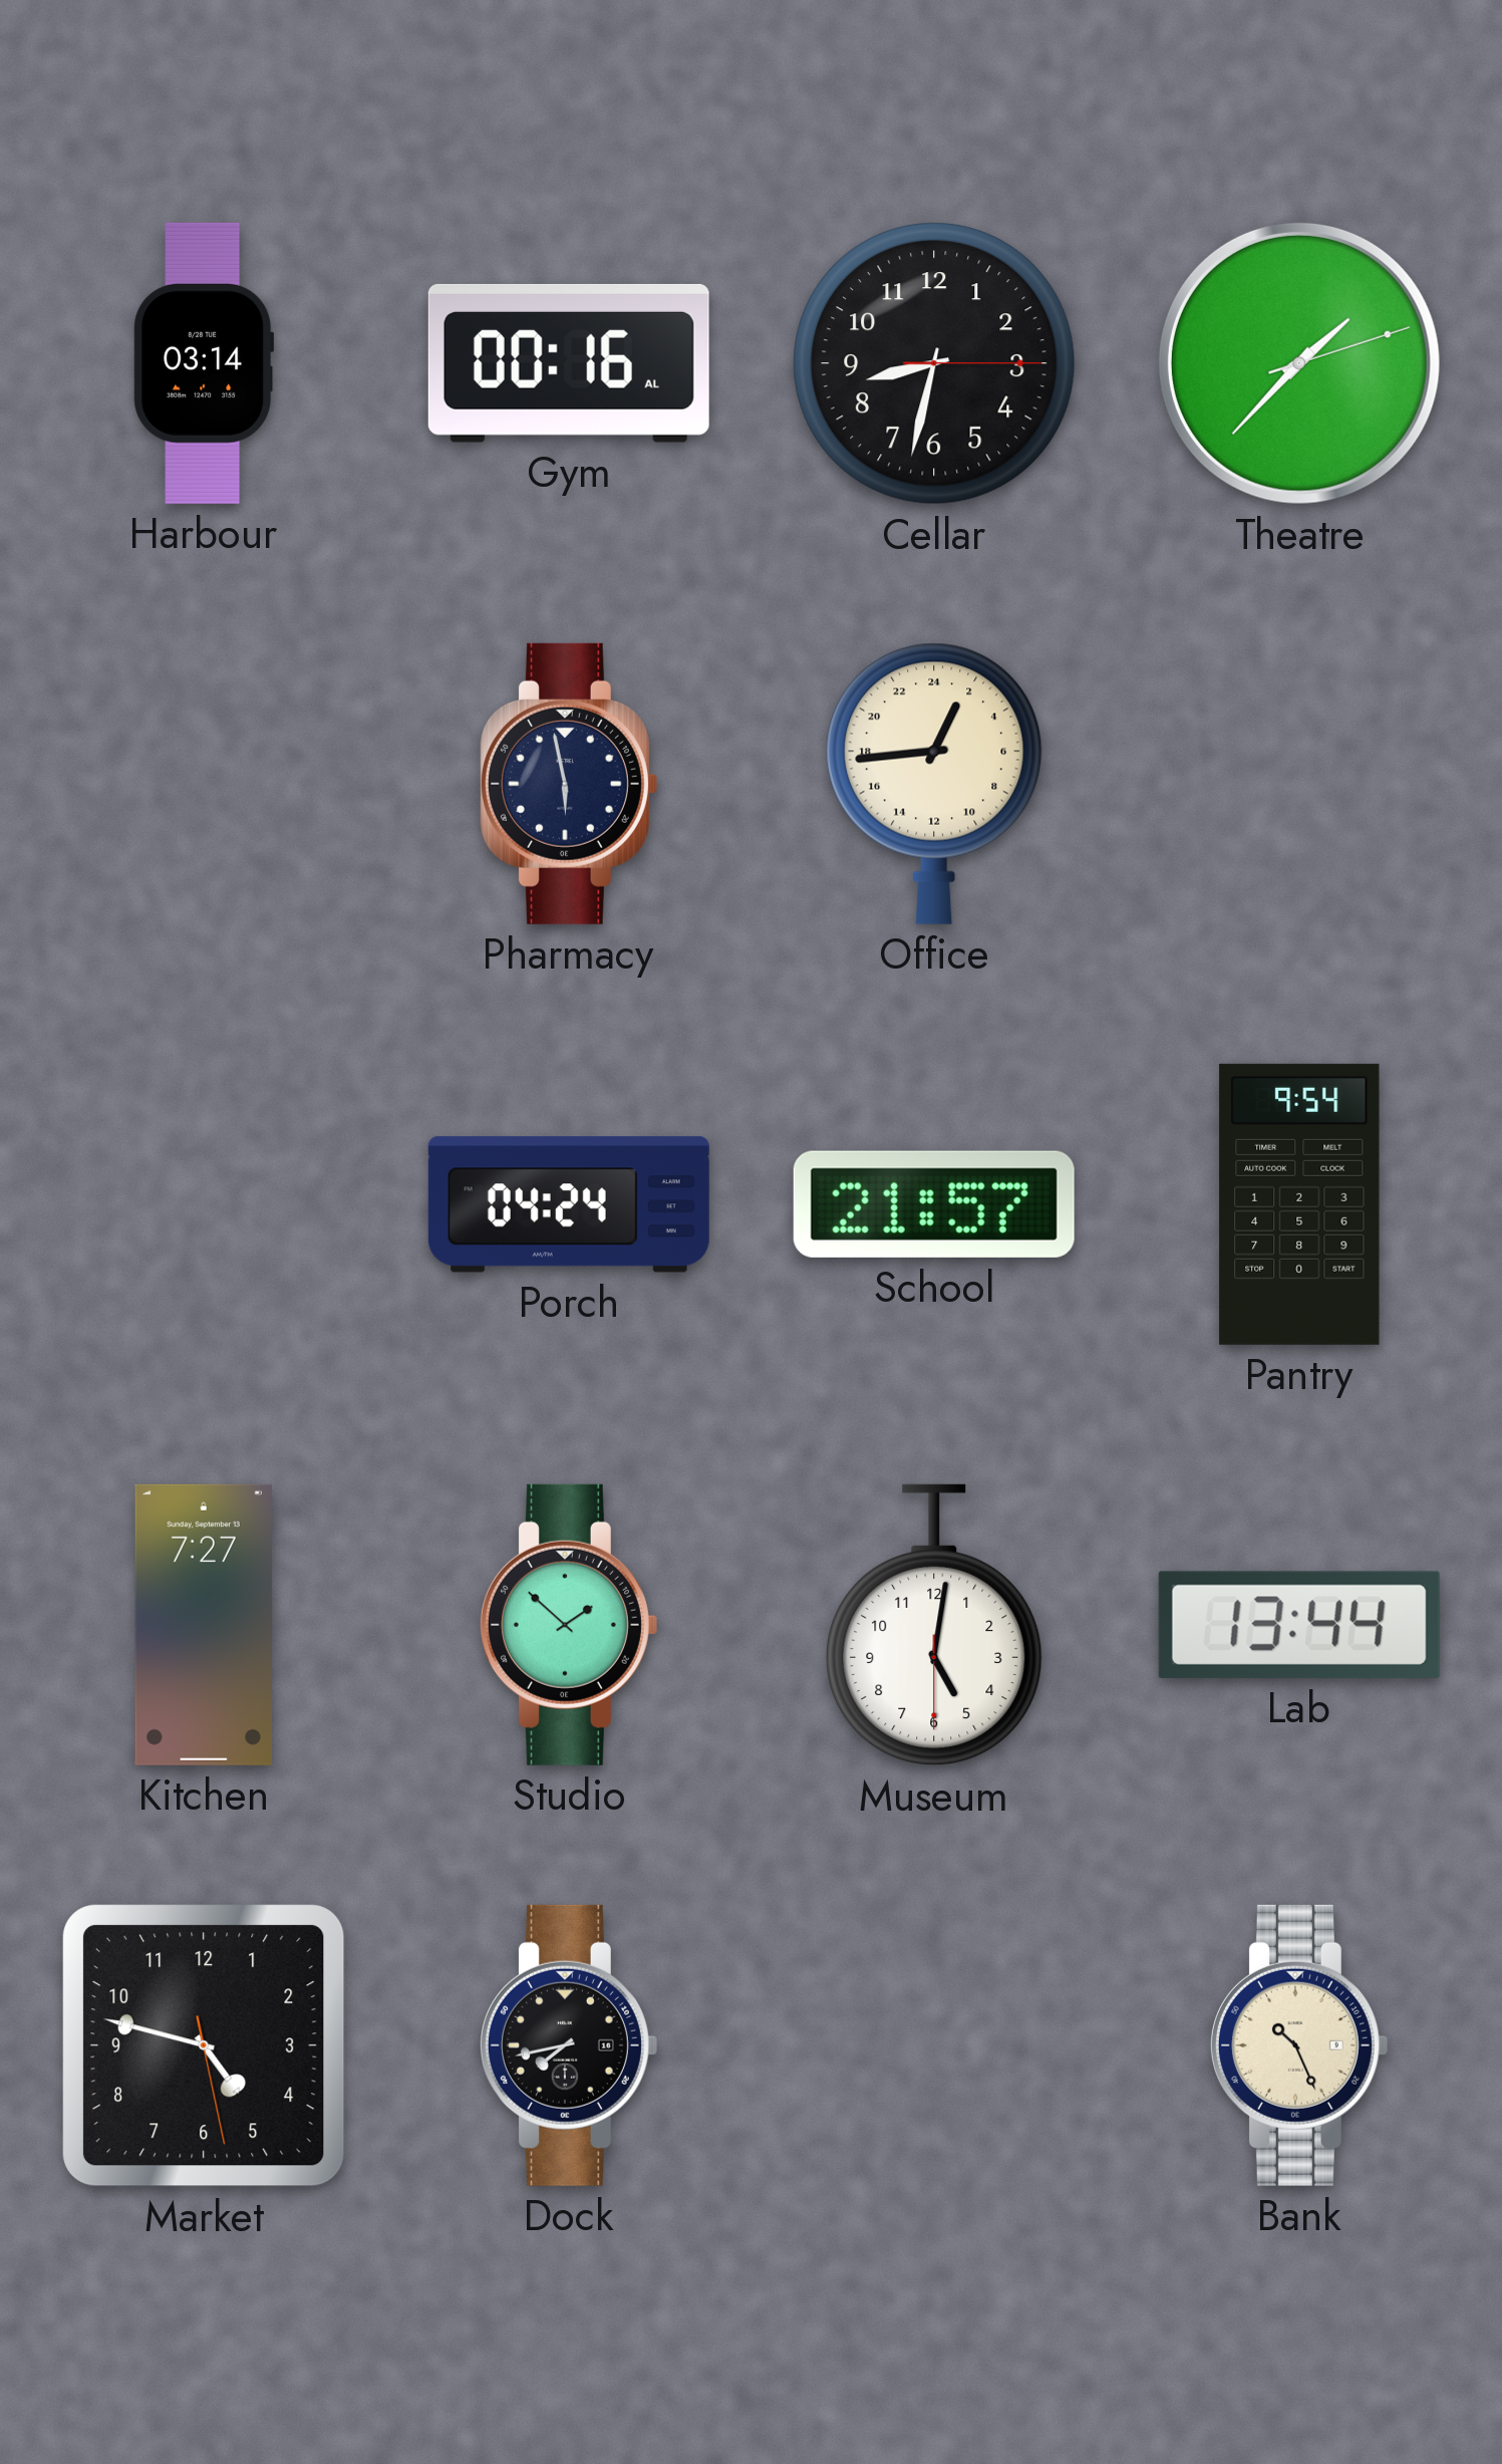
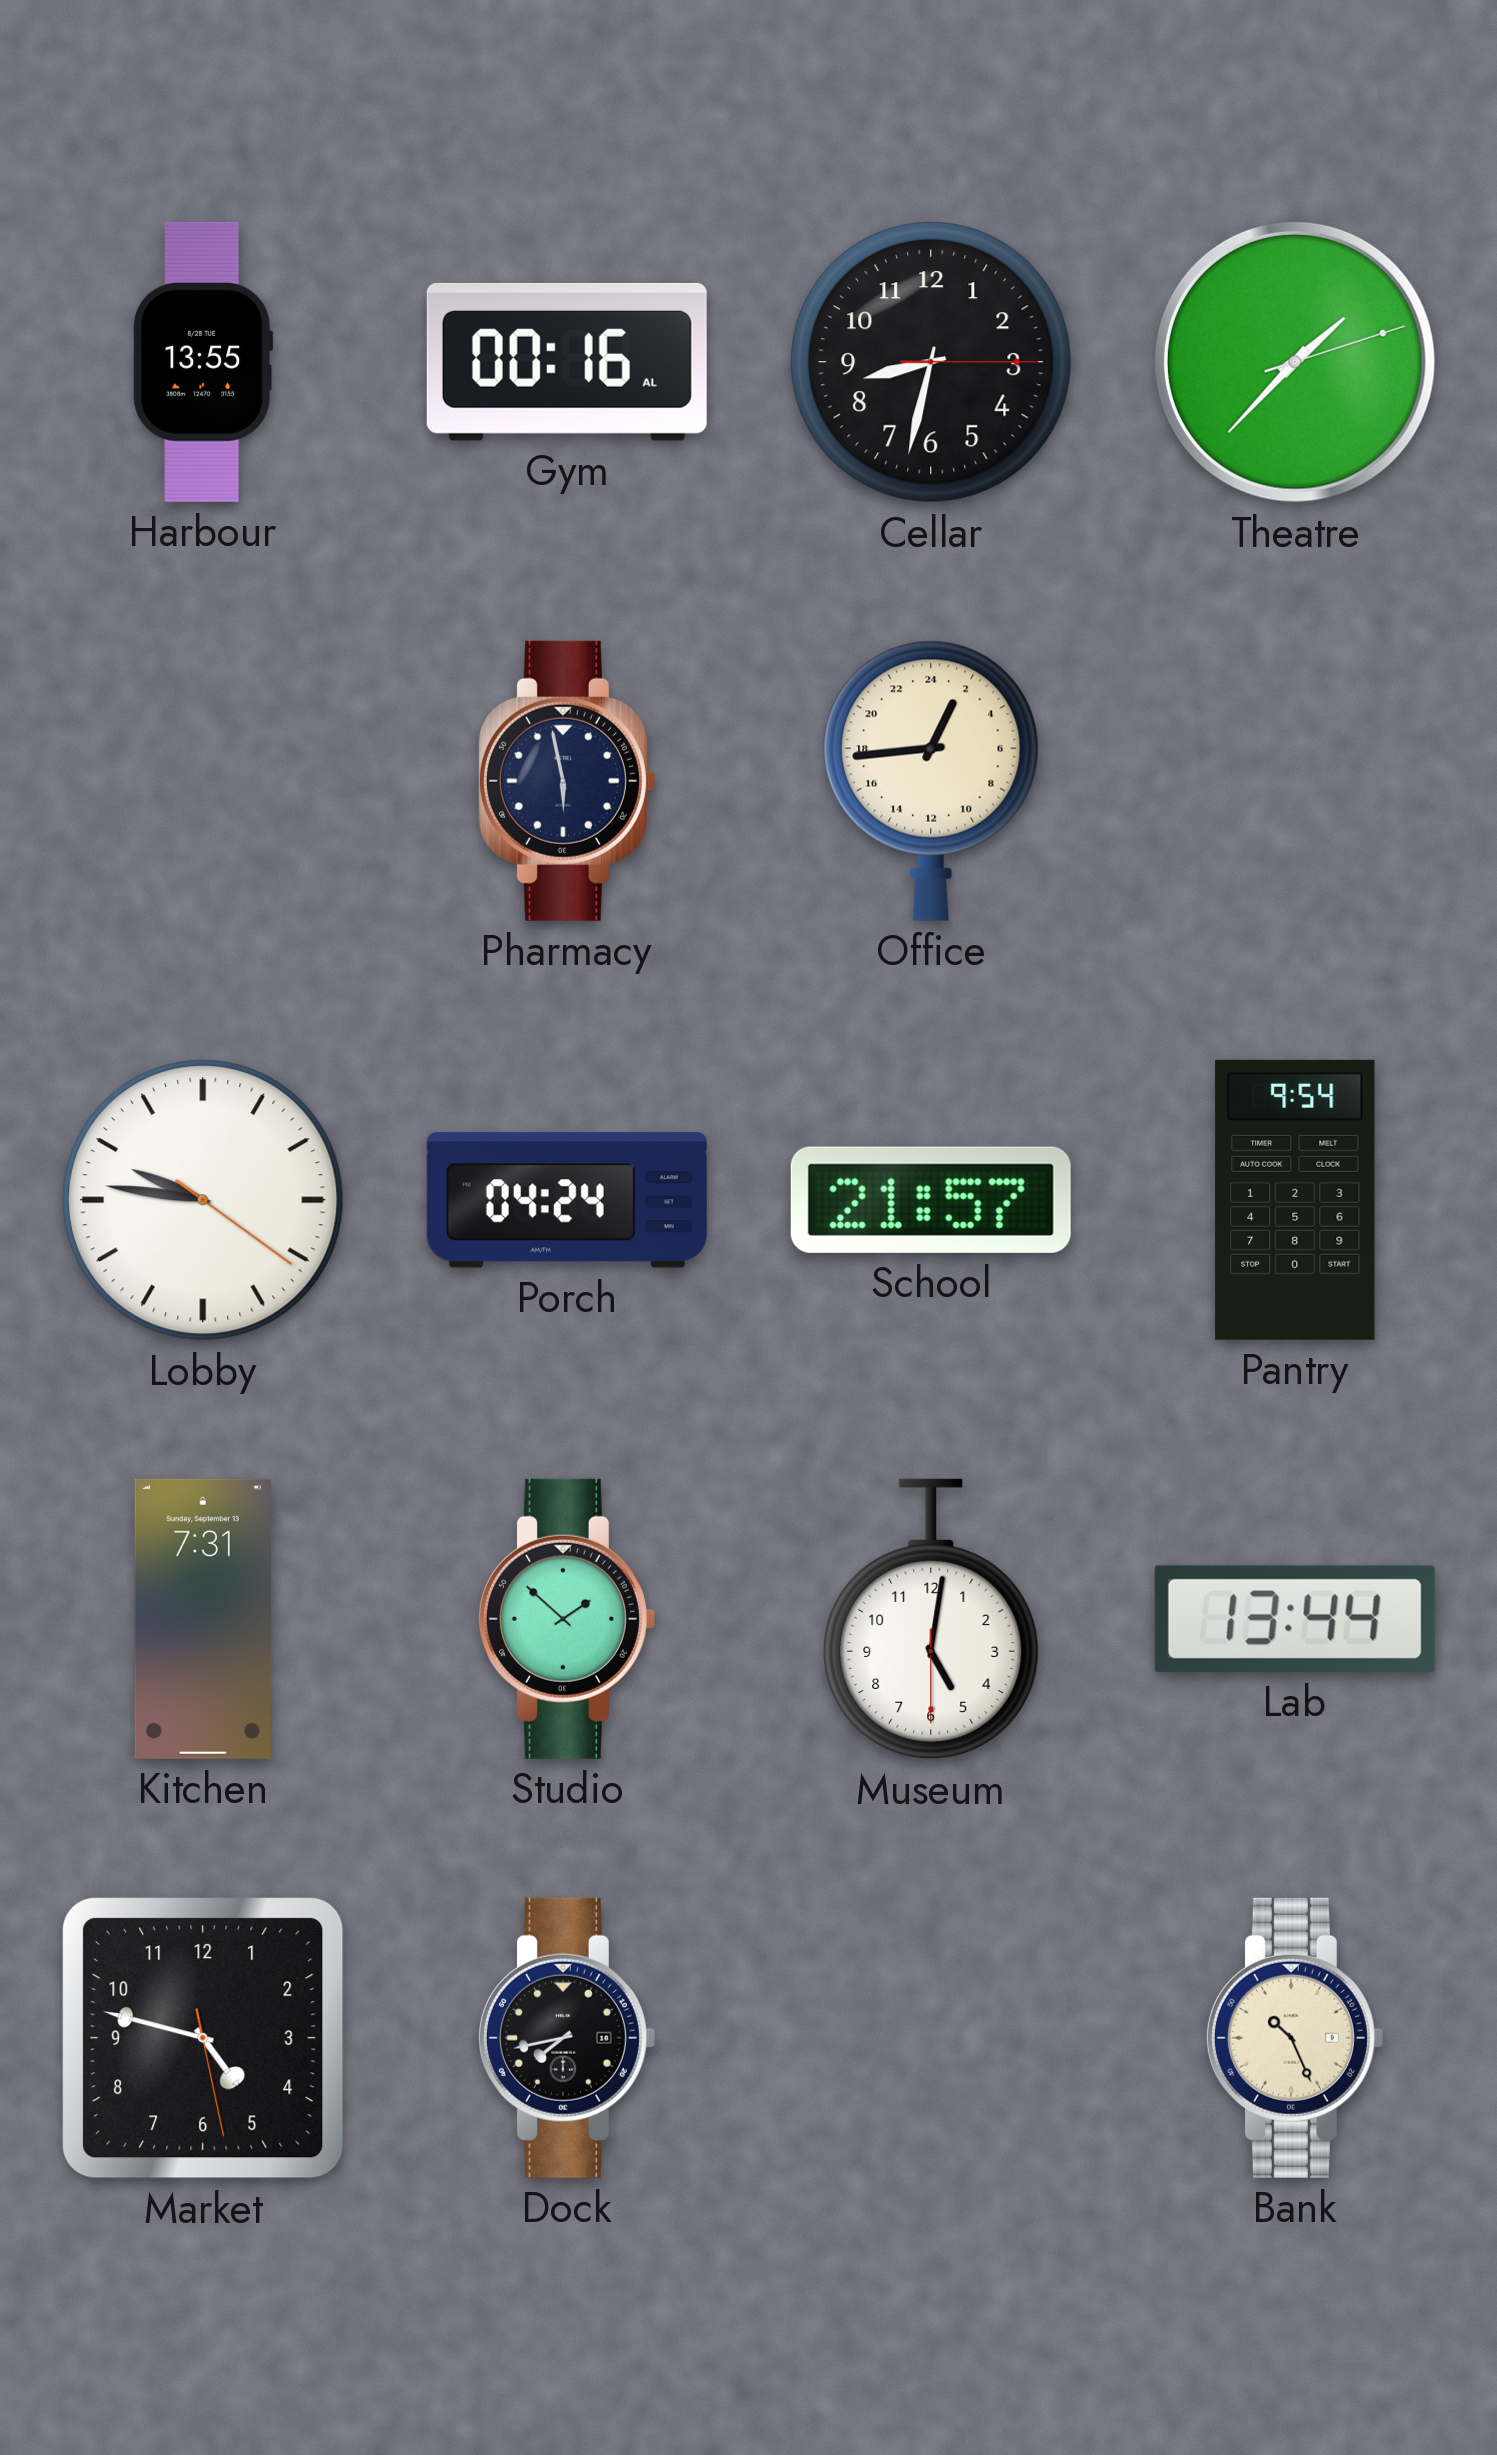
Harbour: 03:14 -> 13:55 (203, 362)
Lobby: none -> 9:46 (203, 1200)
Kitchen: 7:27 -> 7:31 (203, 1619)
